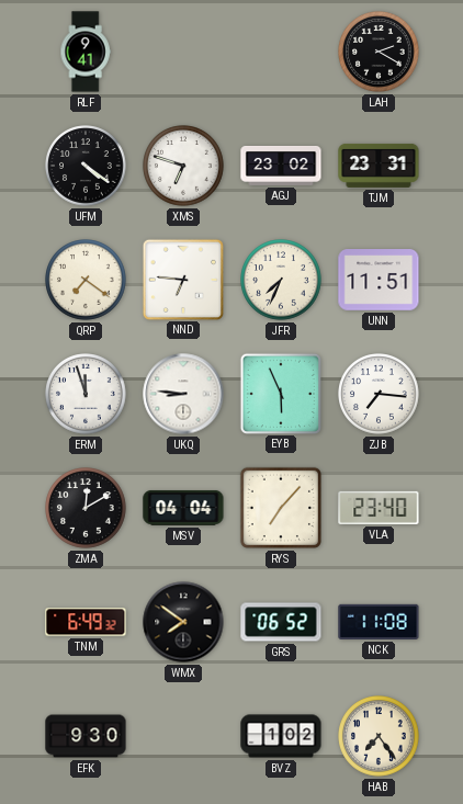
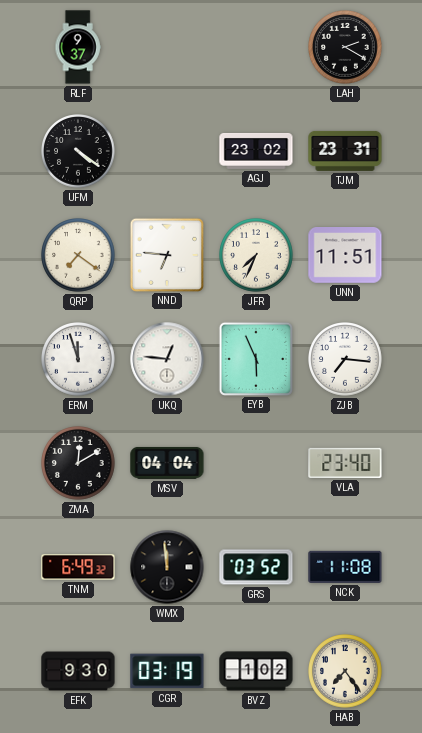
RLF: 9:41 -> 9:37 (78, 47)
XMS: 6:48 -> none (183, 166)
UKQ: 8:46 -> 12:46 (167, 359)
RYS: 7:07 -> none (281, 508)
WMX: 7:51 -> 11:59 (167, 567)
GRS: 06:52 -> 03:52 (256, 567)
CGR: none -> 03:19 (167, 671)
